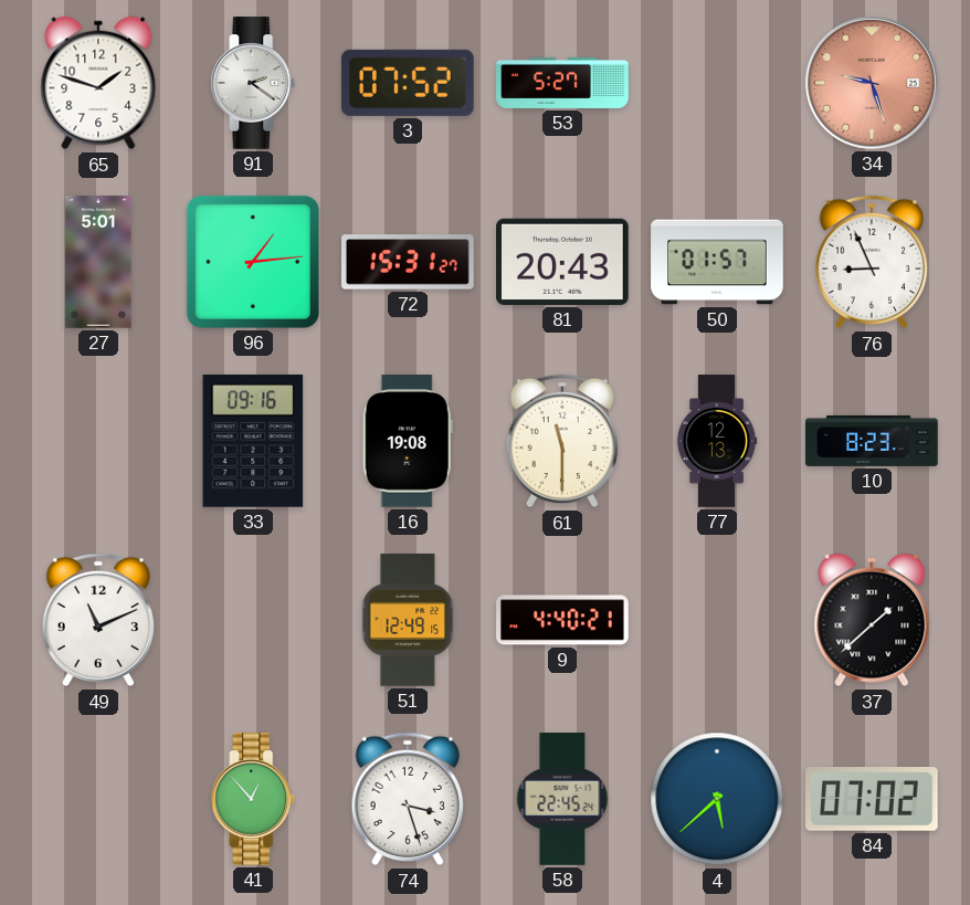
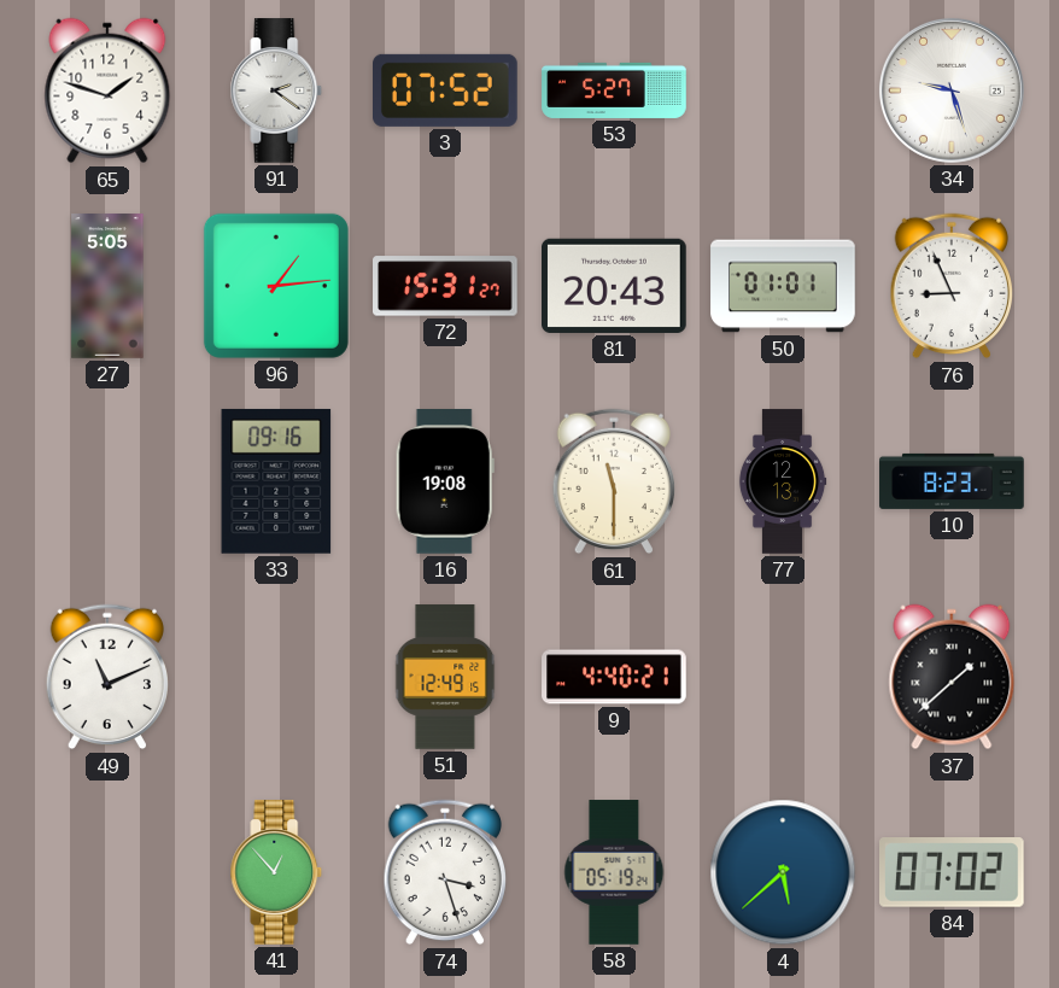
34 dial: salmon -> white (952, 90)
27: 5:01 -> 5:05 (107, 286)
50: 01:57 -> 01:01 (783, 286)
58: 22:45 -> 05:19 (614, 872)
